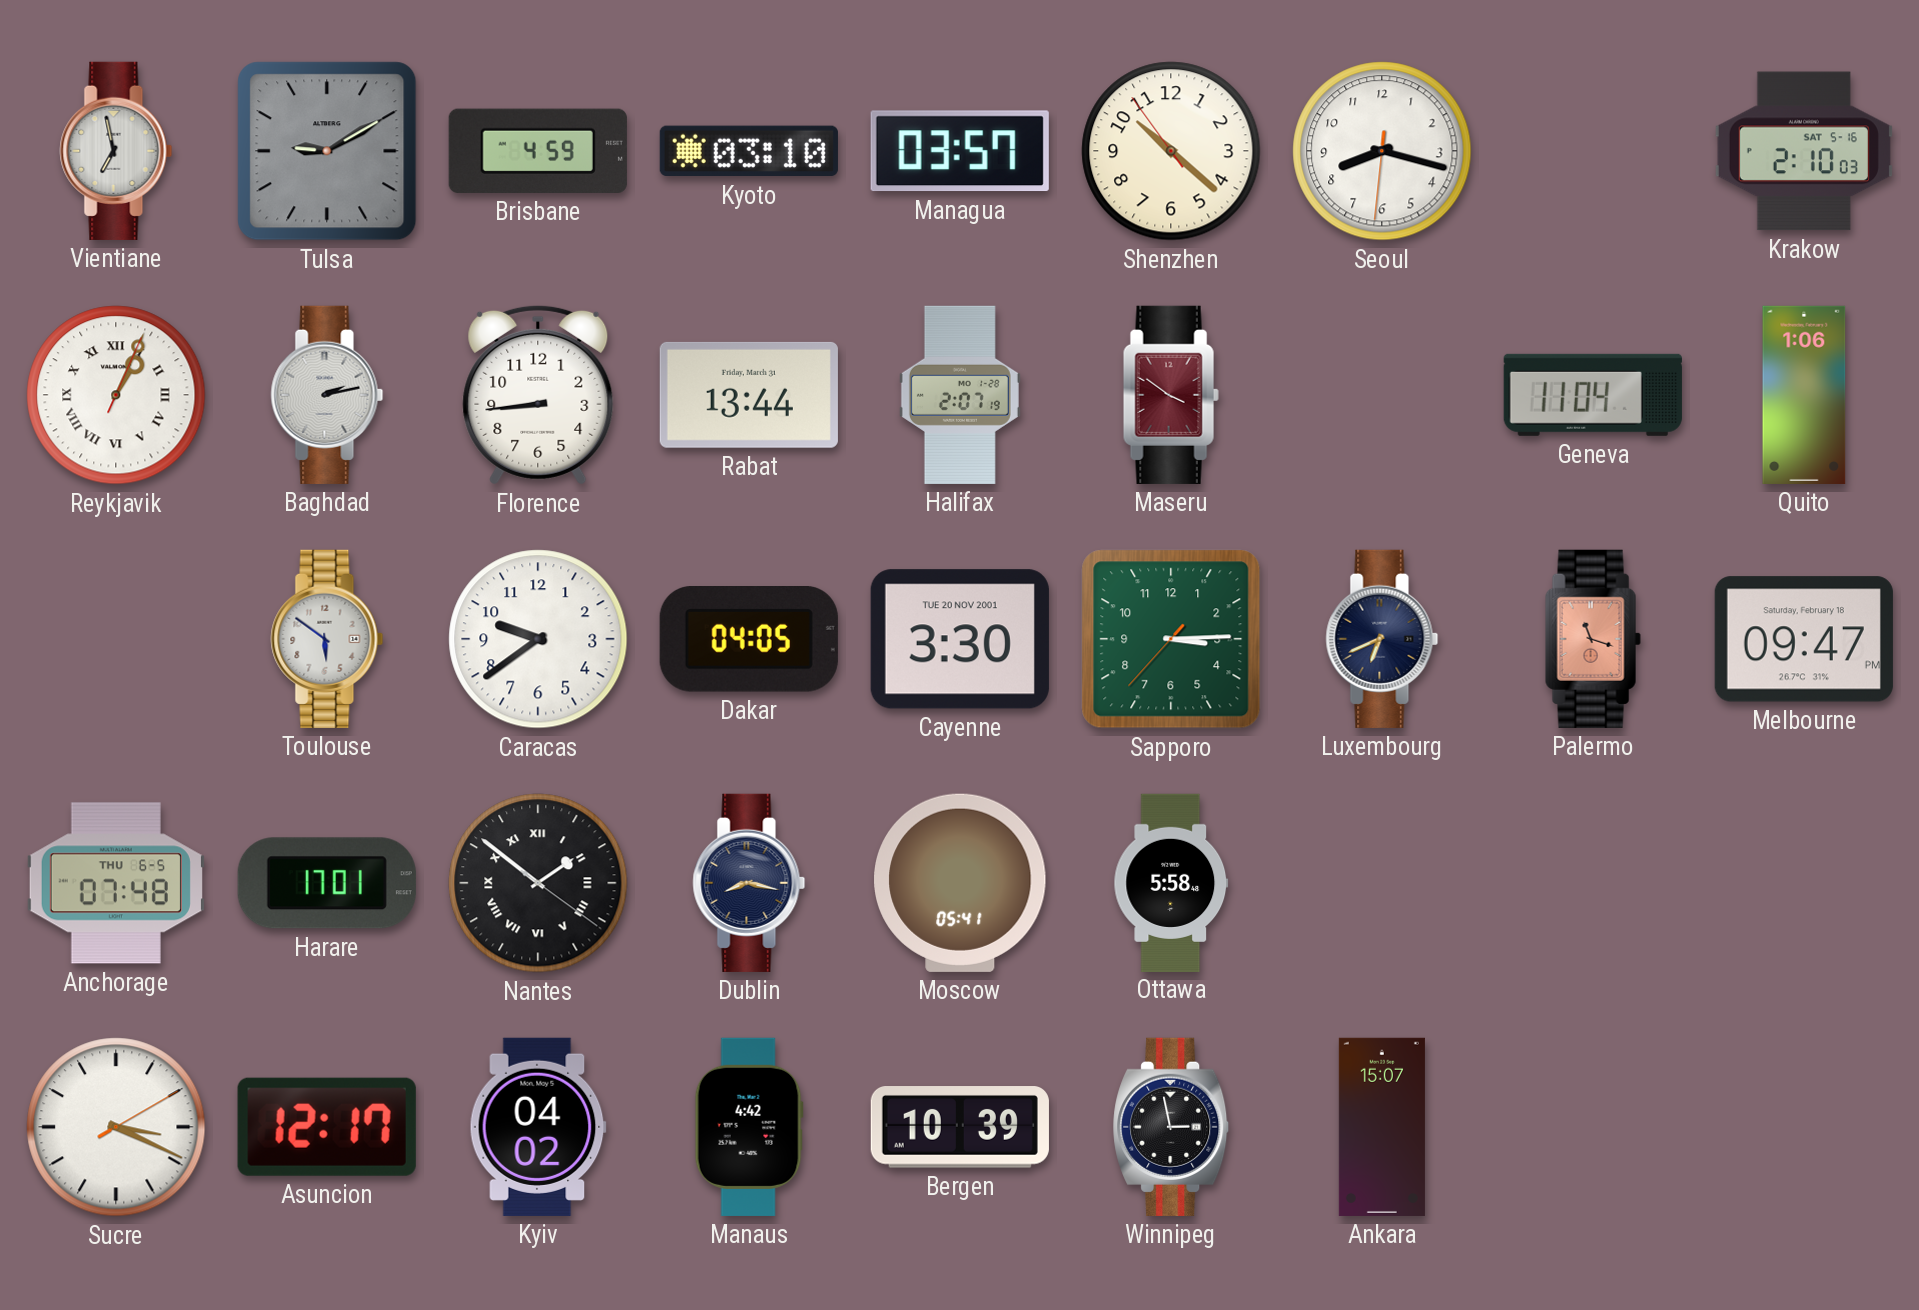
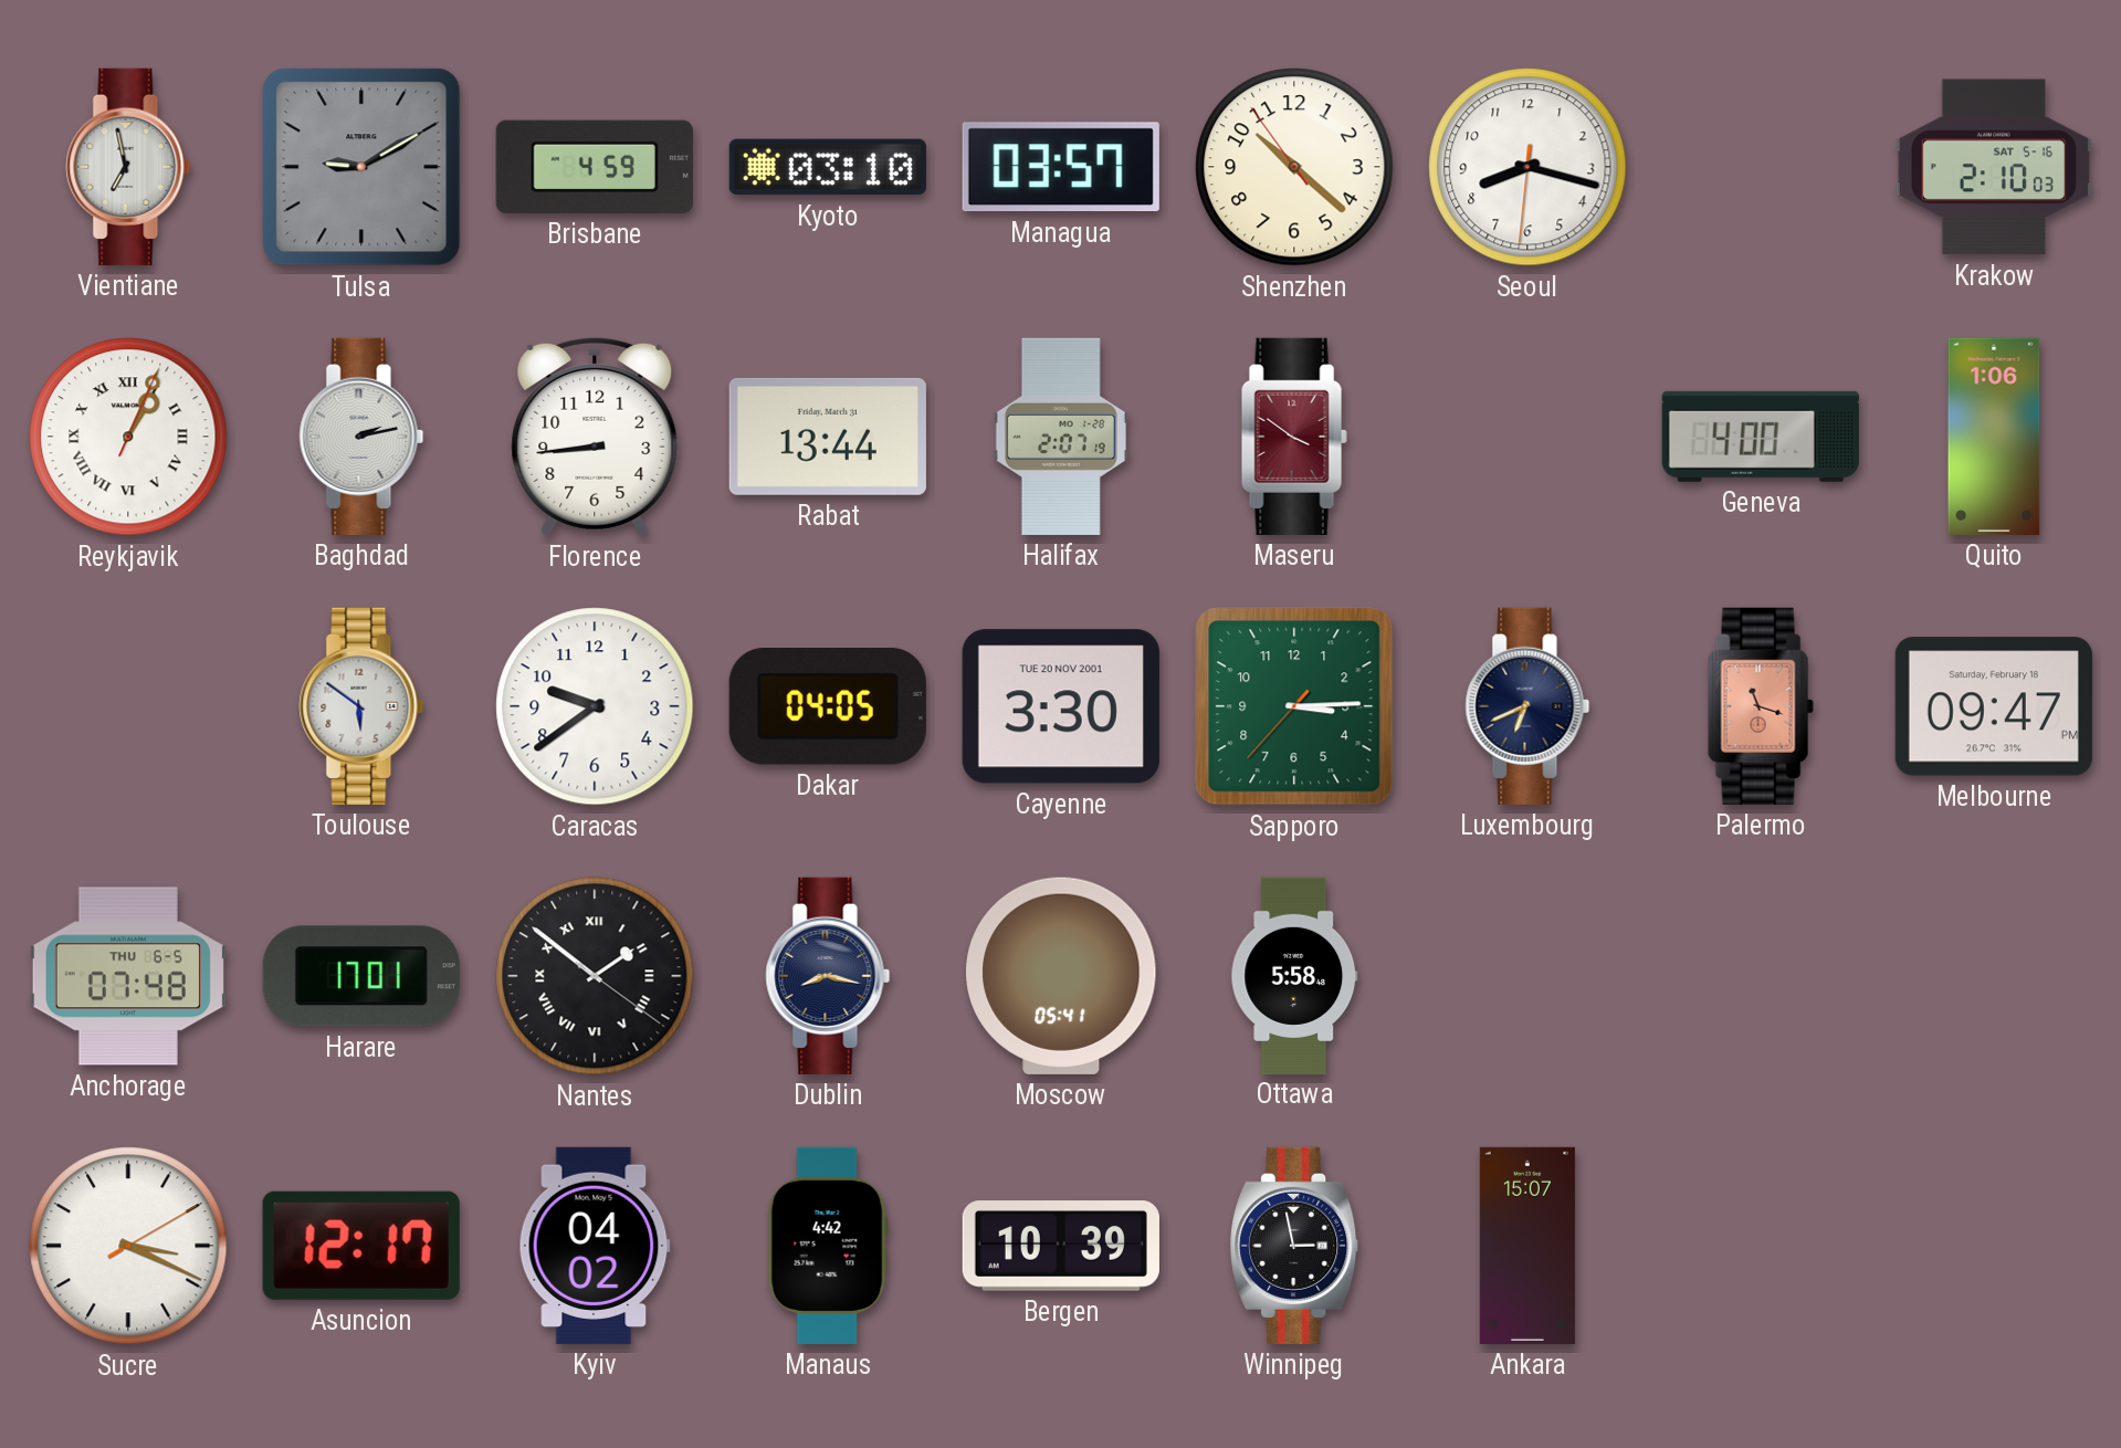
Geneva: 11:04 -> 4:00 (1761, 437)
